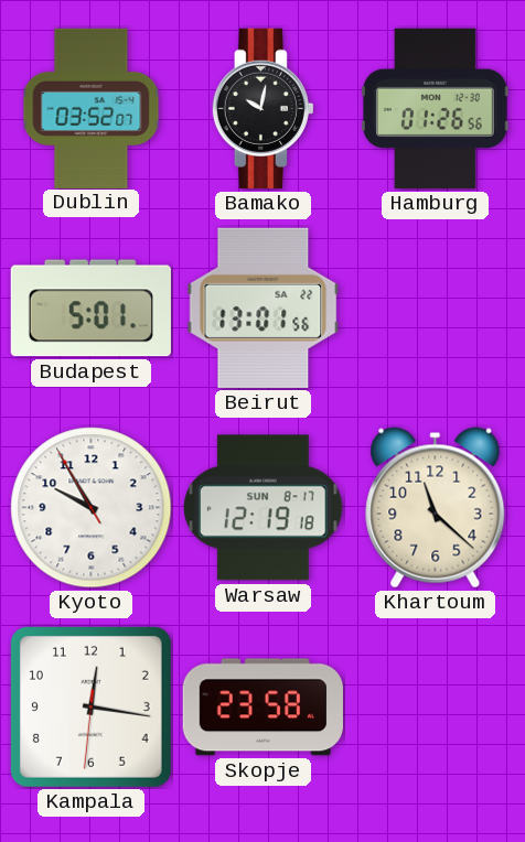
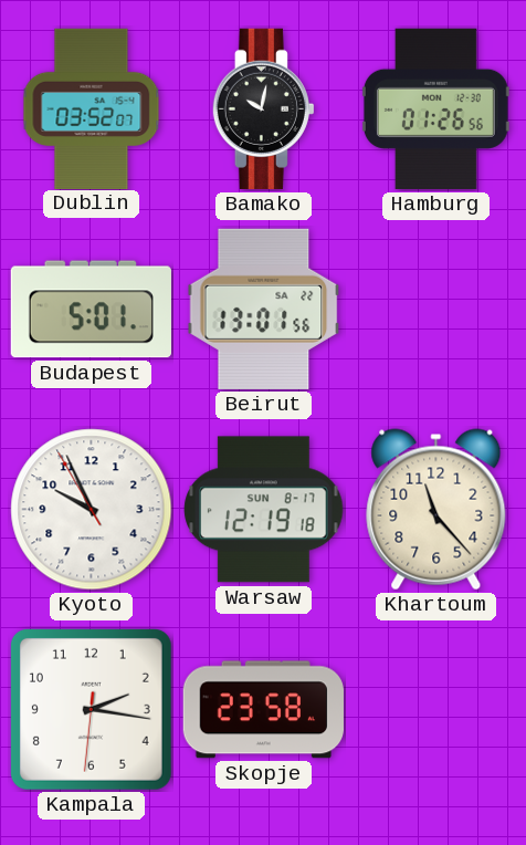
Kyoto: 9:54 -> 9:55 (92, 510)
Khartoum: 11:22 -> 11:23 (436, 510)
Kampala: 12:16 -> 2:16 (91, 709)
